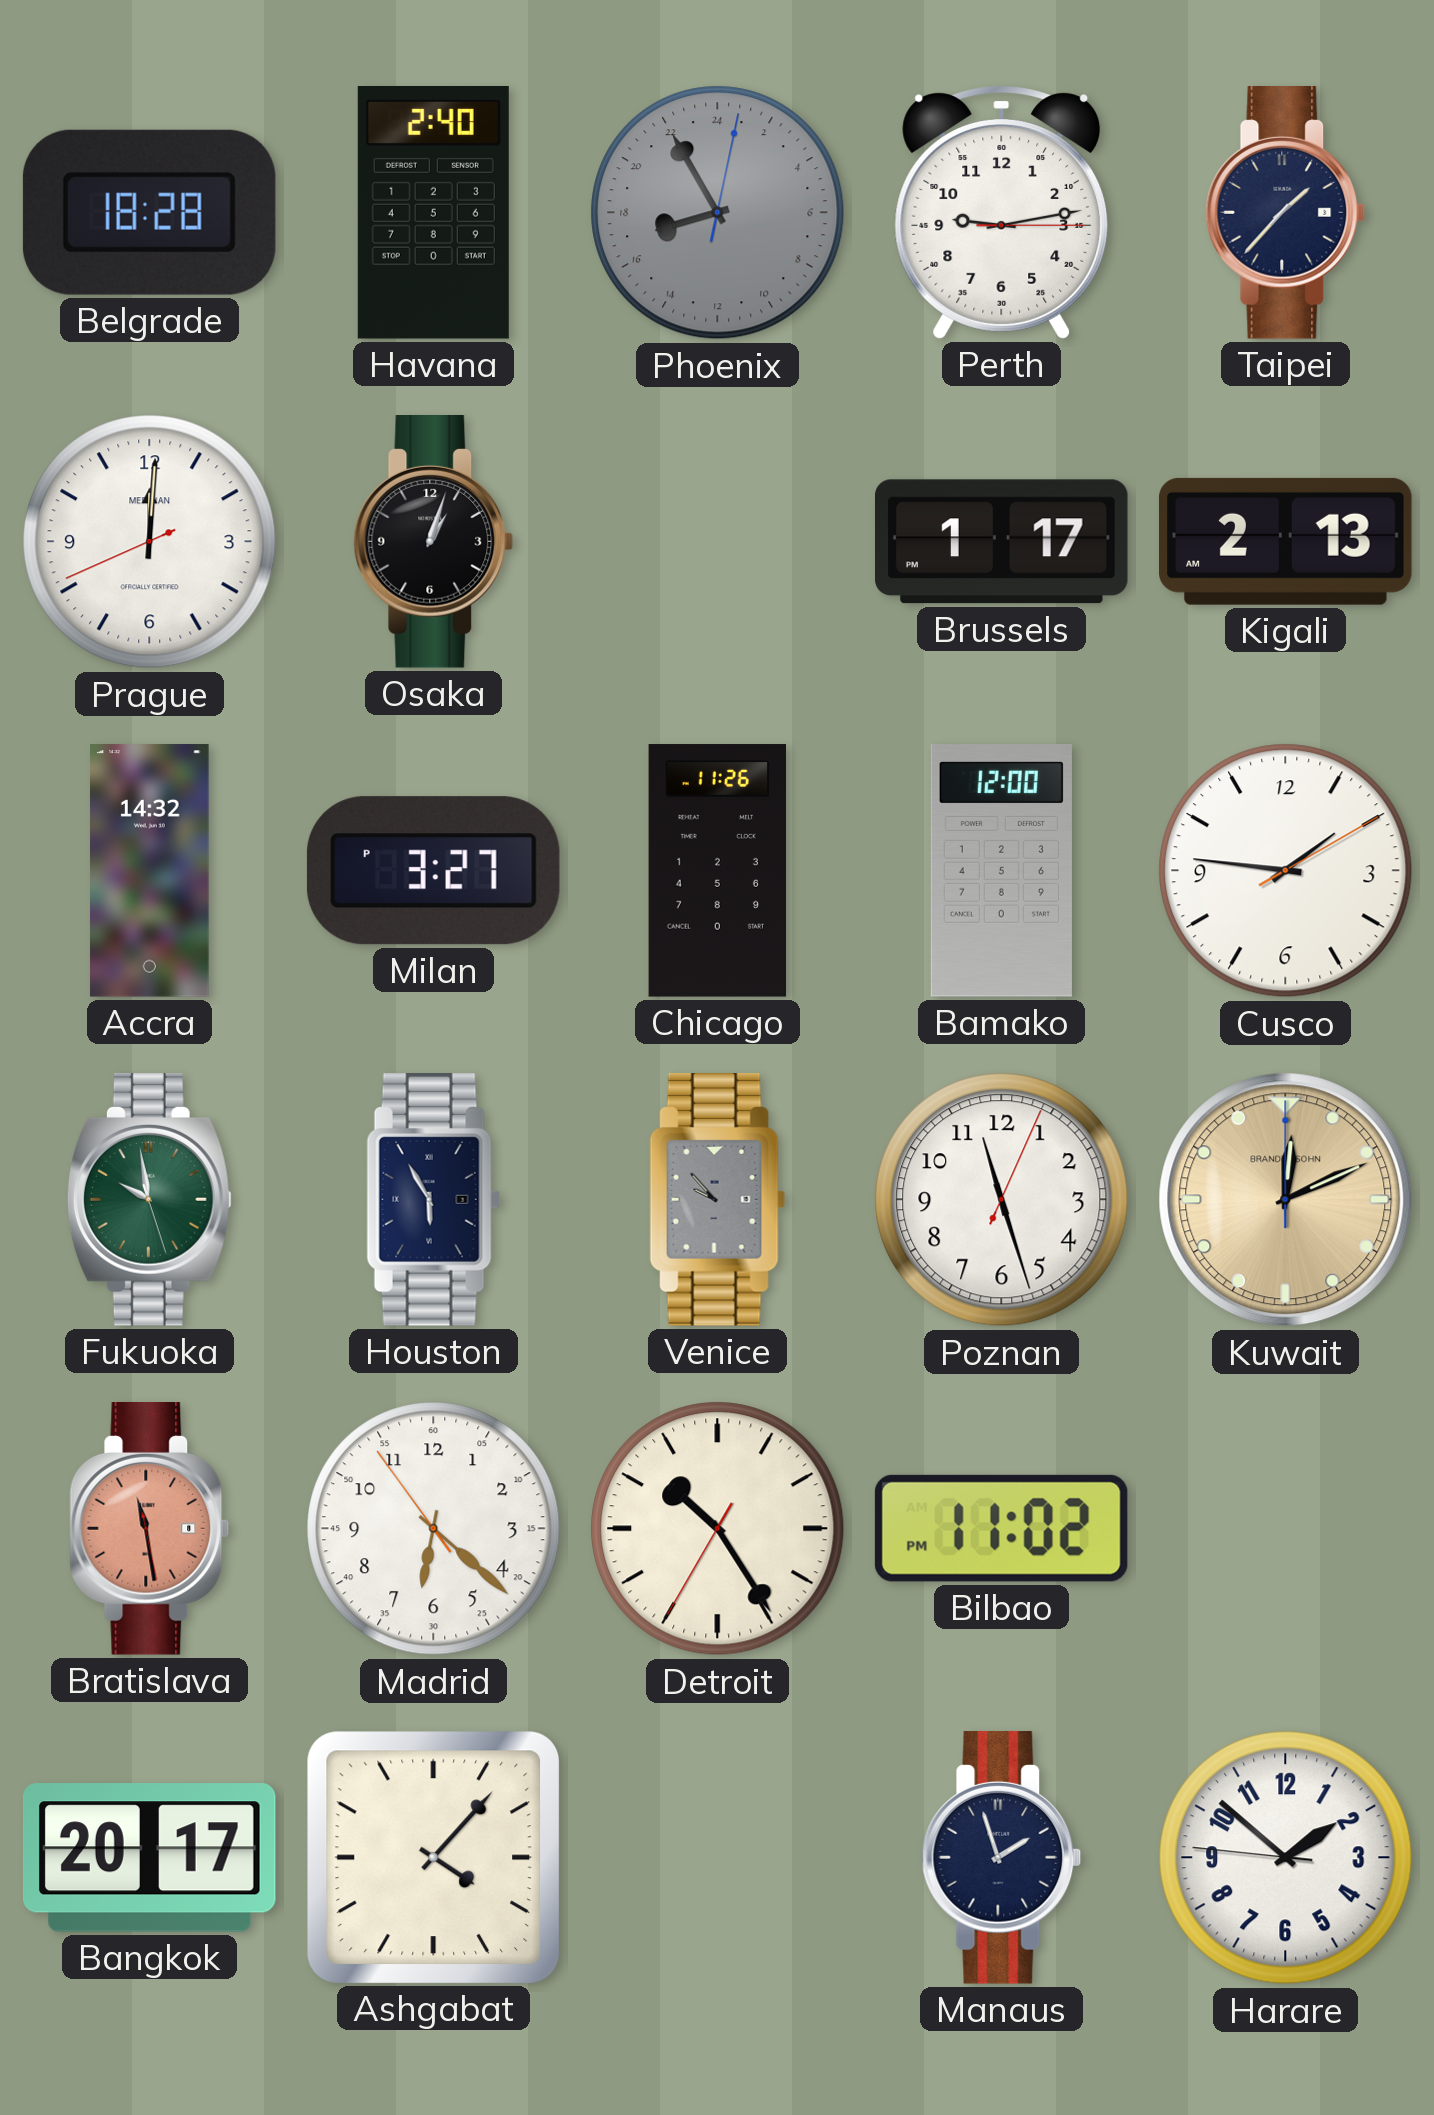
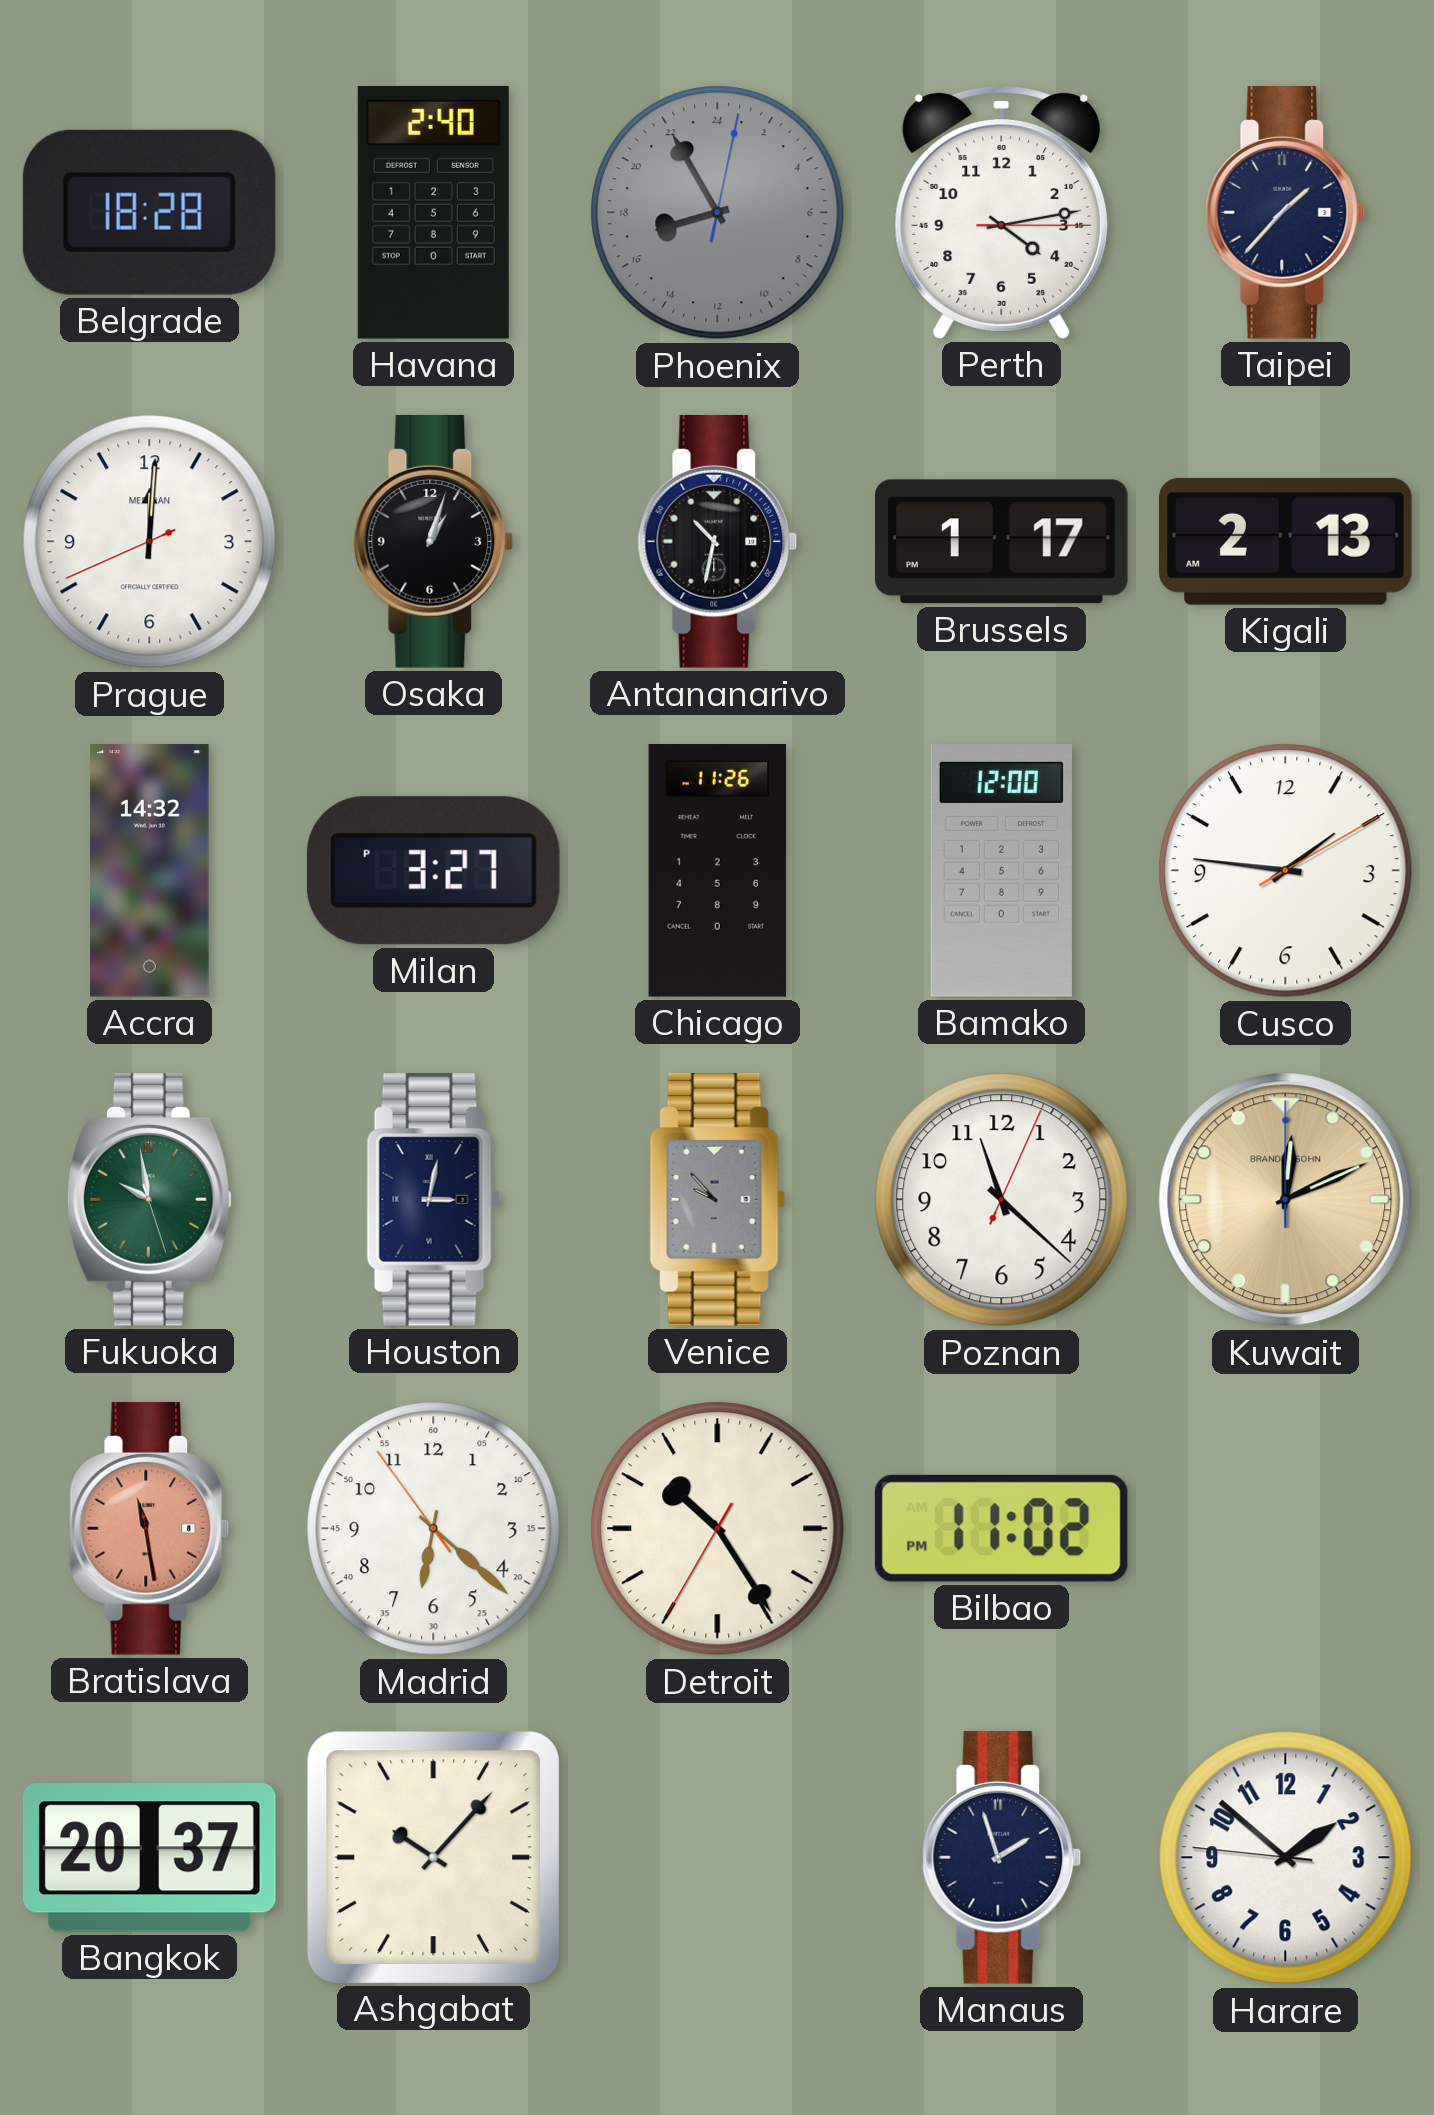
Perth: 9:13 -> 4:13 (1002, 212)
Antananarivo: none -> 10:32 (718, 542)
Houston: 5:55 -> 3:02 (434, 1200)
Poznan: 11:27 -> 11:22 (1002, 1200)
Bangkok: 20:17 -> 20:37 (149, 1858)
Ashgabat: 4:07 -> 10:07 (433, 1857)
